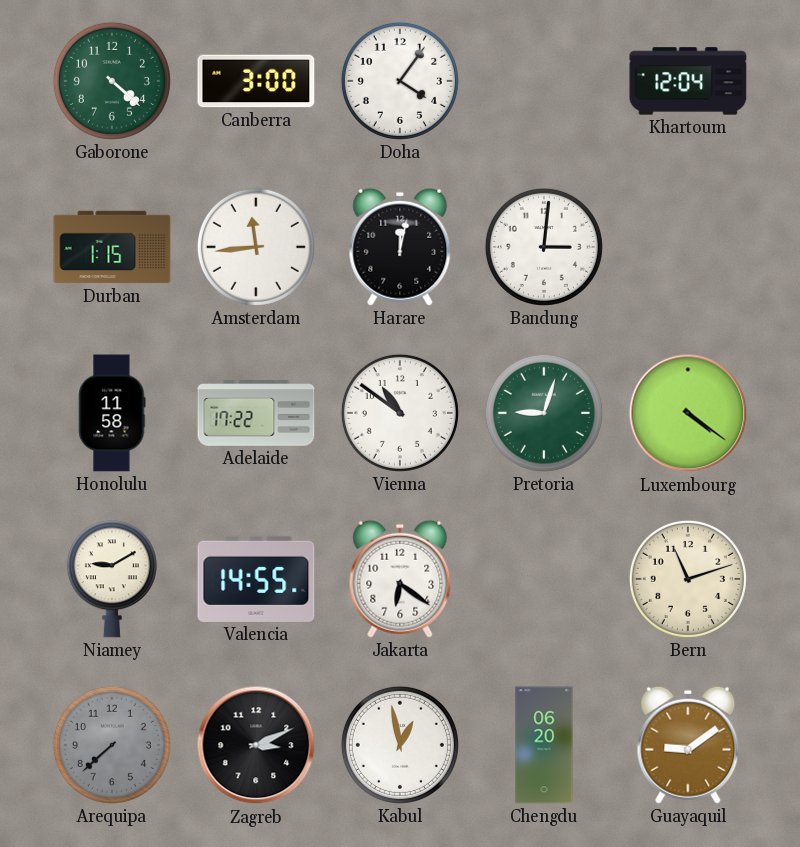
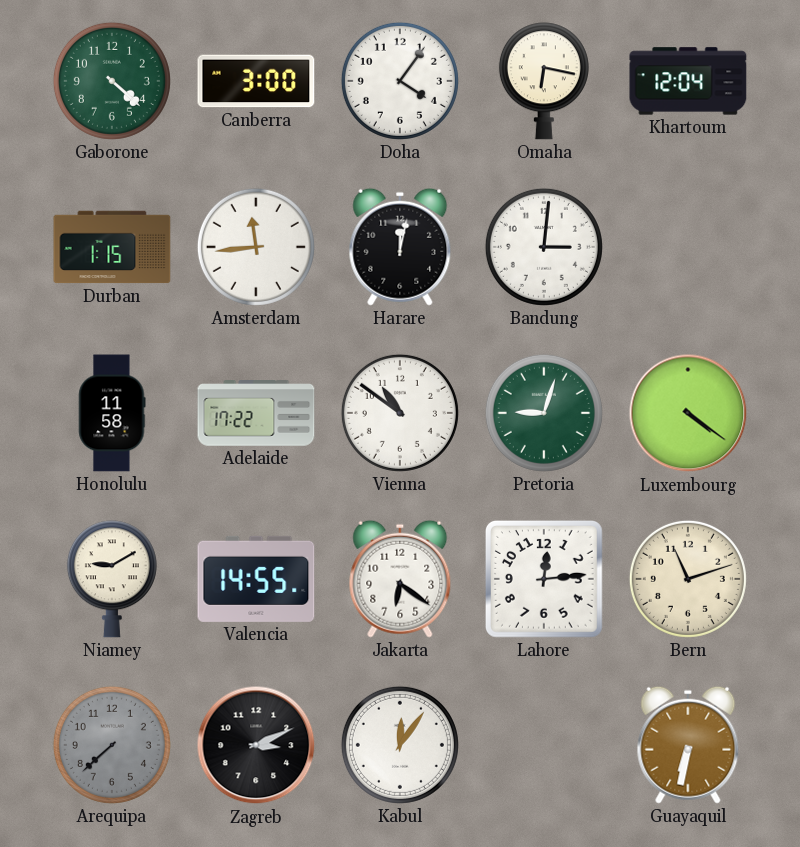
Omaha: none -> 6:17 (544, 81)
Lahore: none -> 12:14 (544, 579)
Kabul: 12:58 -> 12:06 (400, 745)
Chengdu: 06:20 -> none (544, 745)
Guayaquil: 9:09 -> 6:32 (688, 745)
